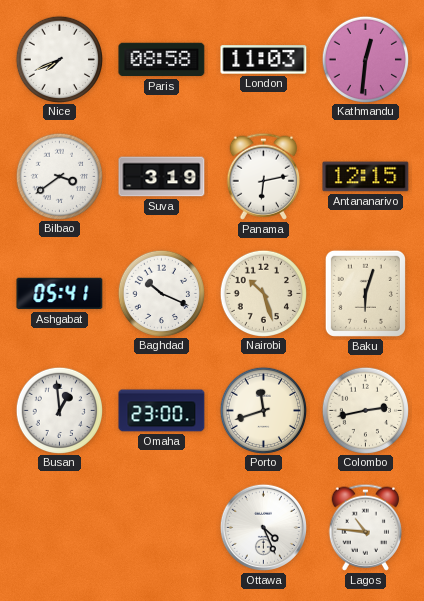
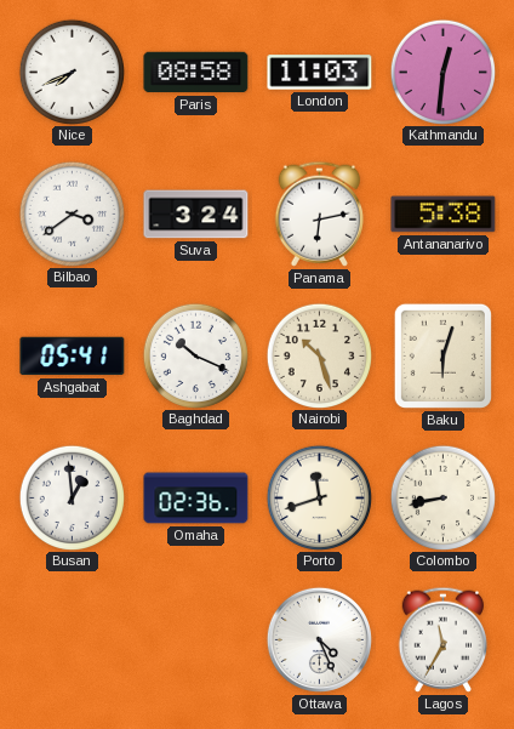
Suva: 3:19 -> 3:24 (196, 215)
Antananarivo: 12:15 -> 5:38 (444, 215)
Omaha: 23:00 -> 02:36 (196, 499)
Colombo: 2:43 -> 8:43 (442, 497)
Lagos: 10:46 -> 11:35 (442, 639)
